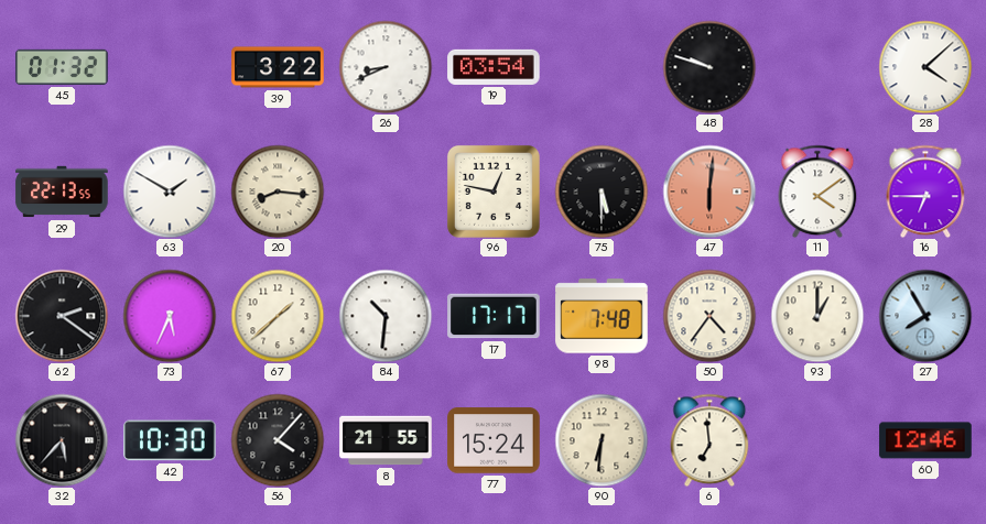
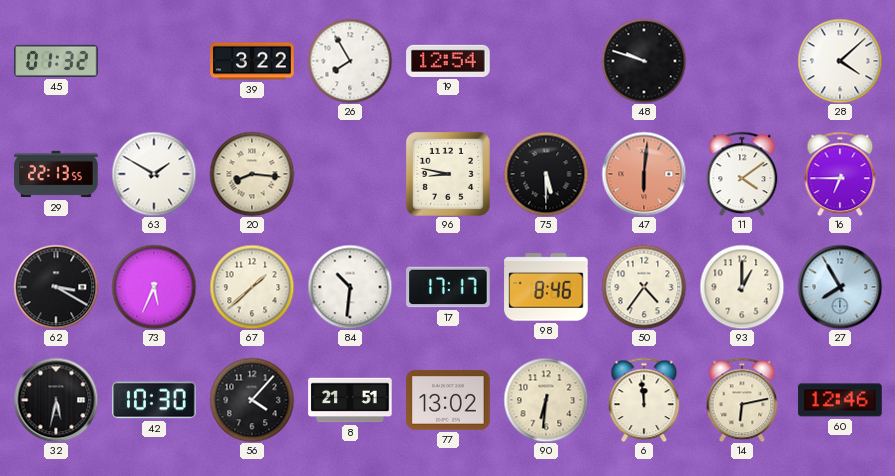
26: 8:41 -> 7:55 (350, 61)
19: 03:54 -> 12:54 (448, 61)
96: 12:47 -> 8:47 (448, 174)
62: 2:21 -> 3:20 (56, 287)
98: 7:48 -> 8:46 (546, 287)
32: 5:37 -> 5:32 (56, 400)
8: 21:55 -> 21:51 (350, 400)
77: 15:24 -> 13:02 (448, 400)
6: 6:59 -> 11:59 (644, 400)
14: none -> 6:13 (742, 400)
